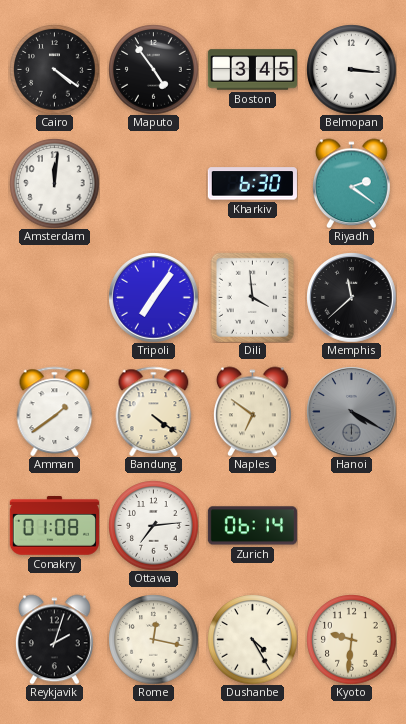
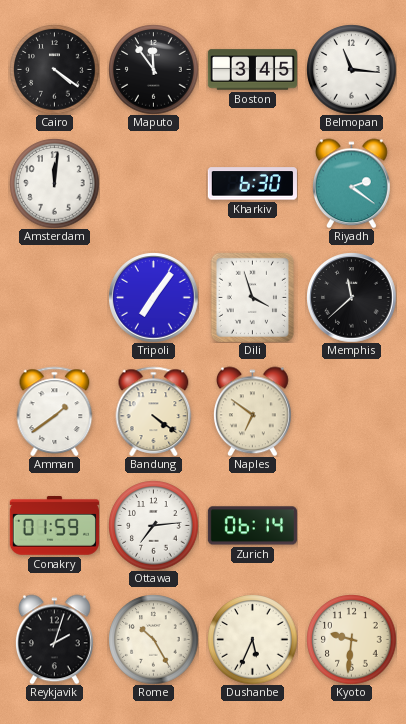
Maputo: 4:54 -> 11:54 (153, 69)
Belmopan: 3:16 -> 11:16 (351, 69)
Dili: 3:59 -> 3:57 (252, 297)
Hanoi: 4:20 -> none (351, 411)
Conakry: 01:08 -> 01:59 (54, 526)
Rome: 12:17 -> 10:25 (153, 639)
Dushanbe: 4:25 -> 5:34 (252, 639)
